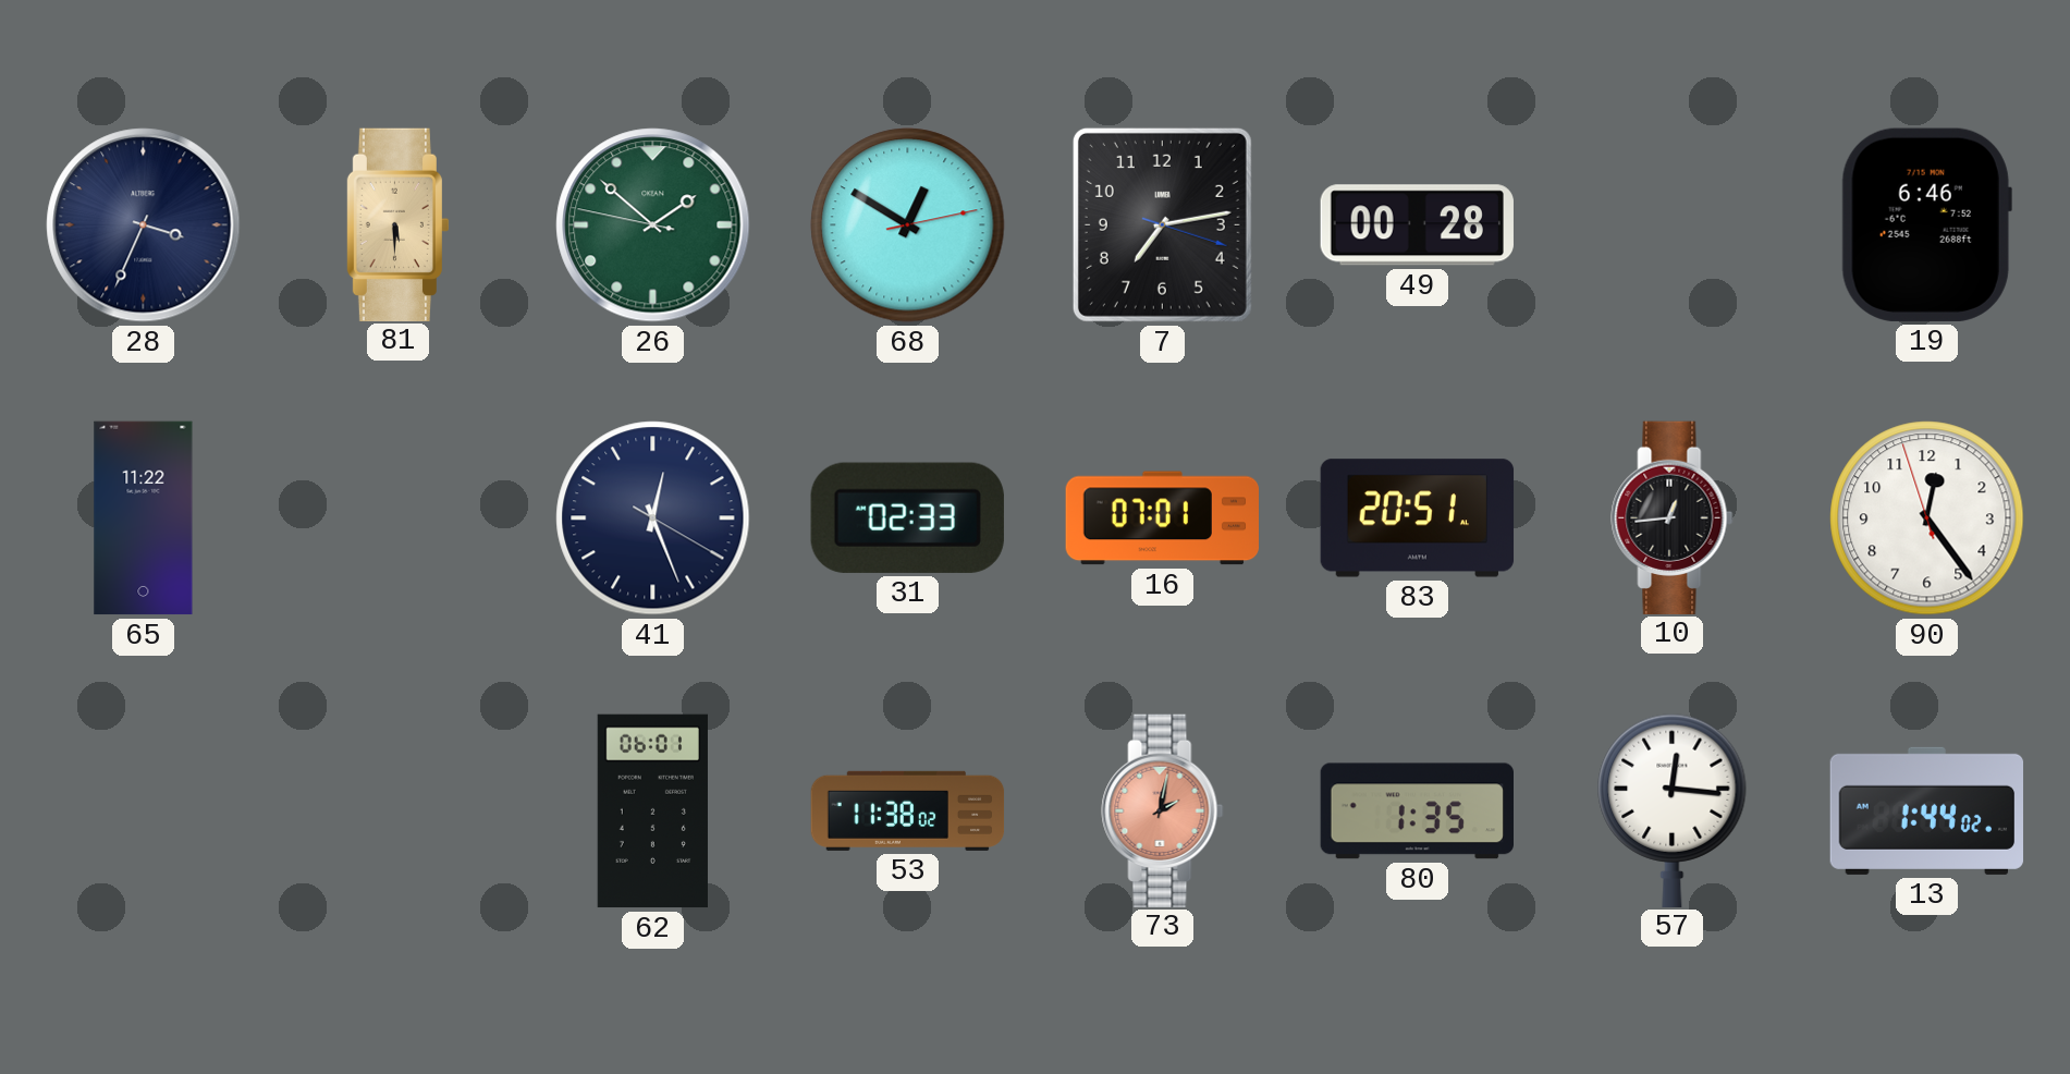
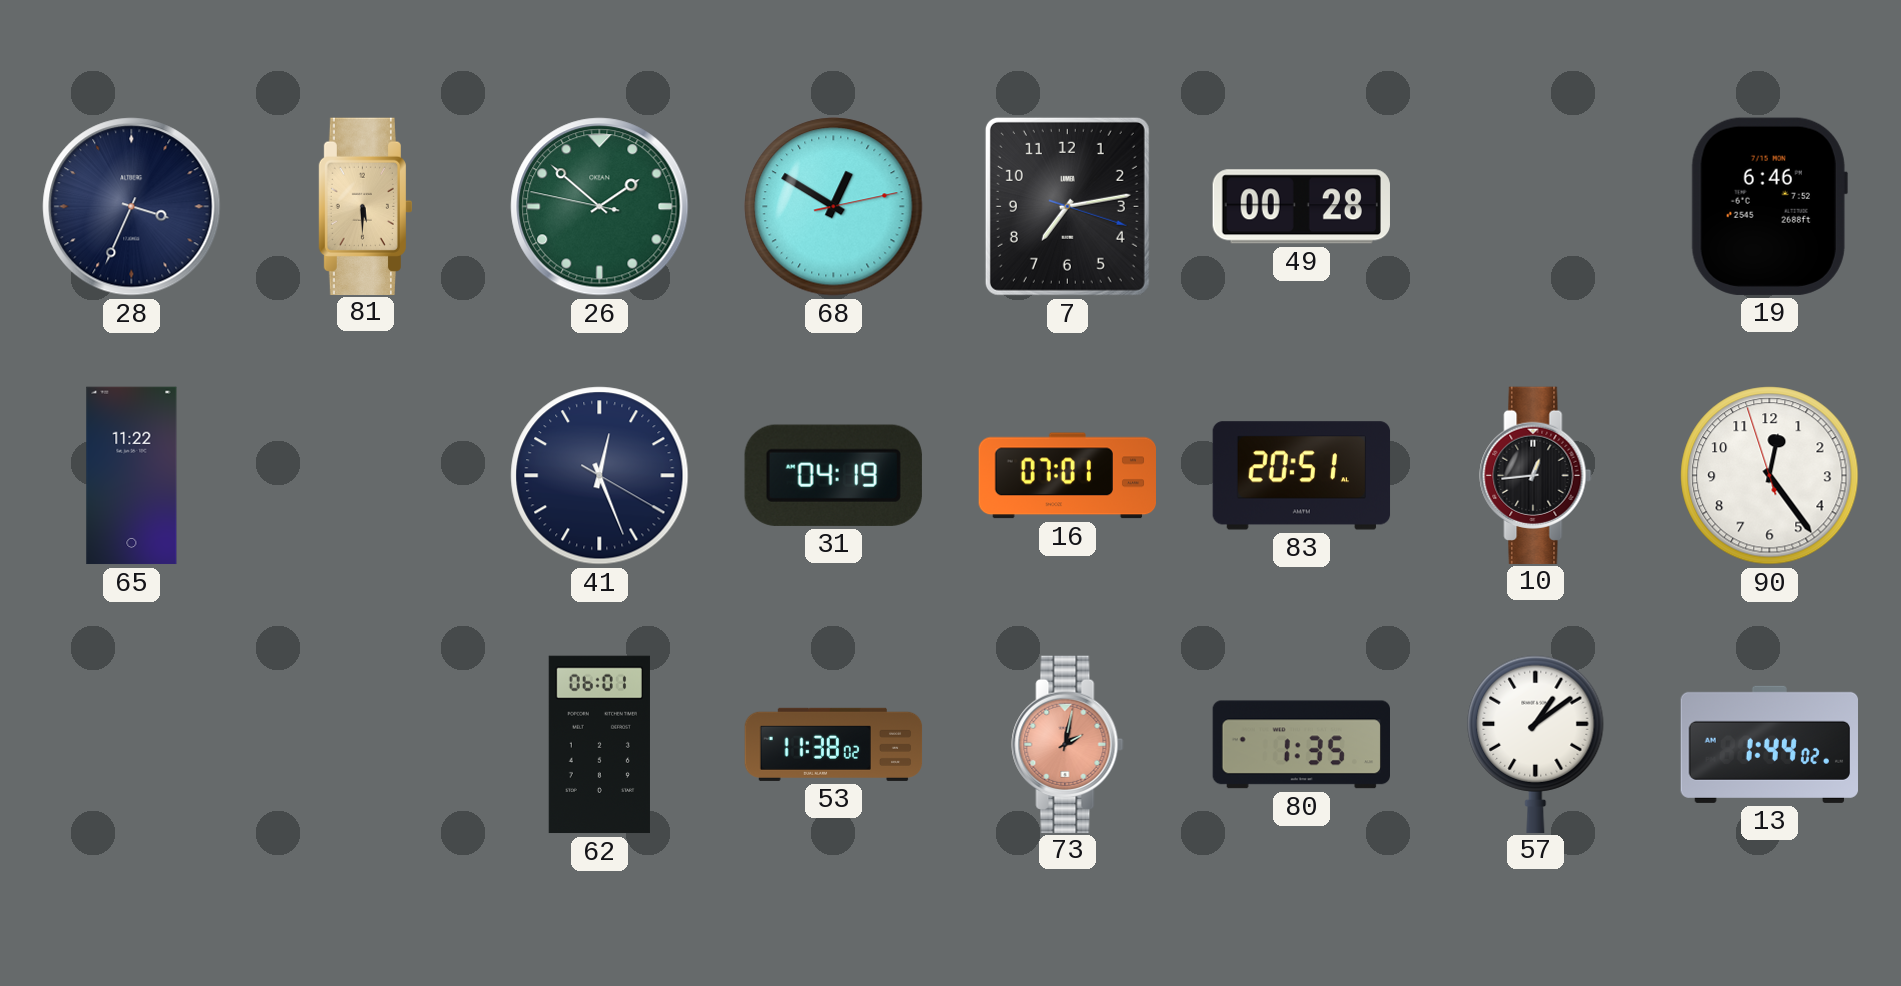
31: 02:33 -> 04:19 (833, 475)
57: 12:16 -> 1:09 (1536, 744)
